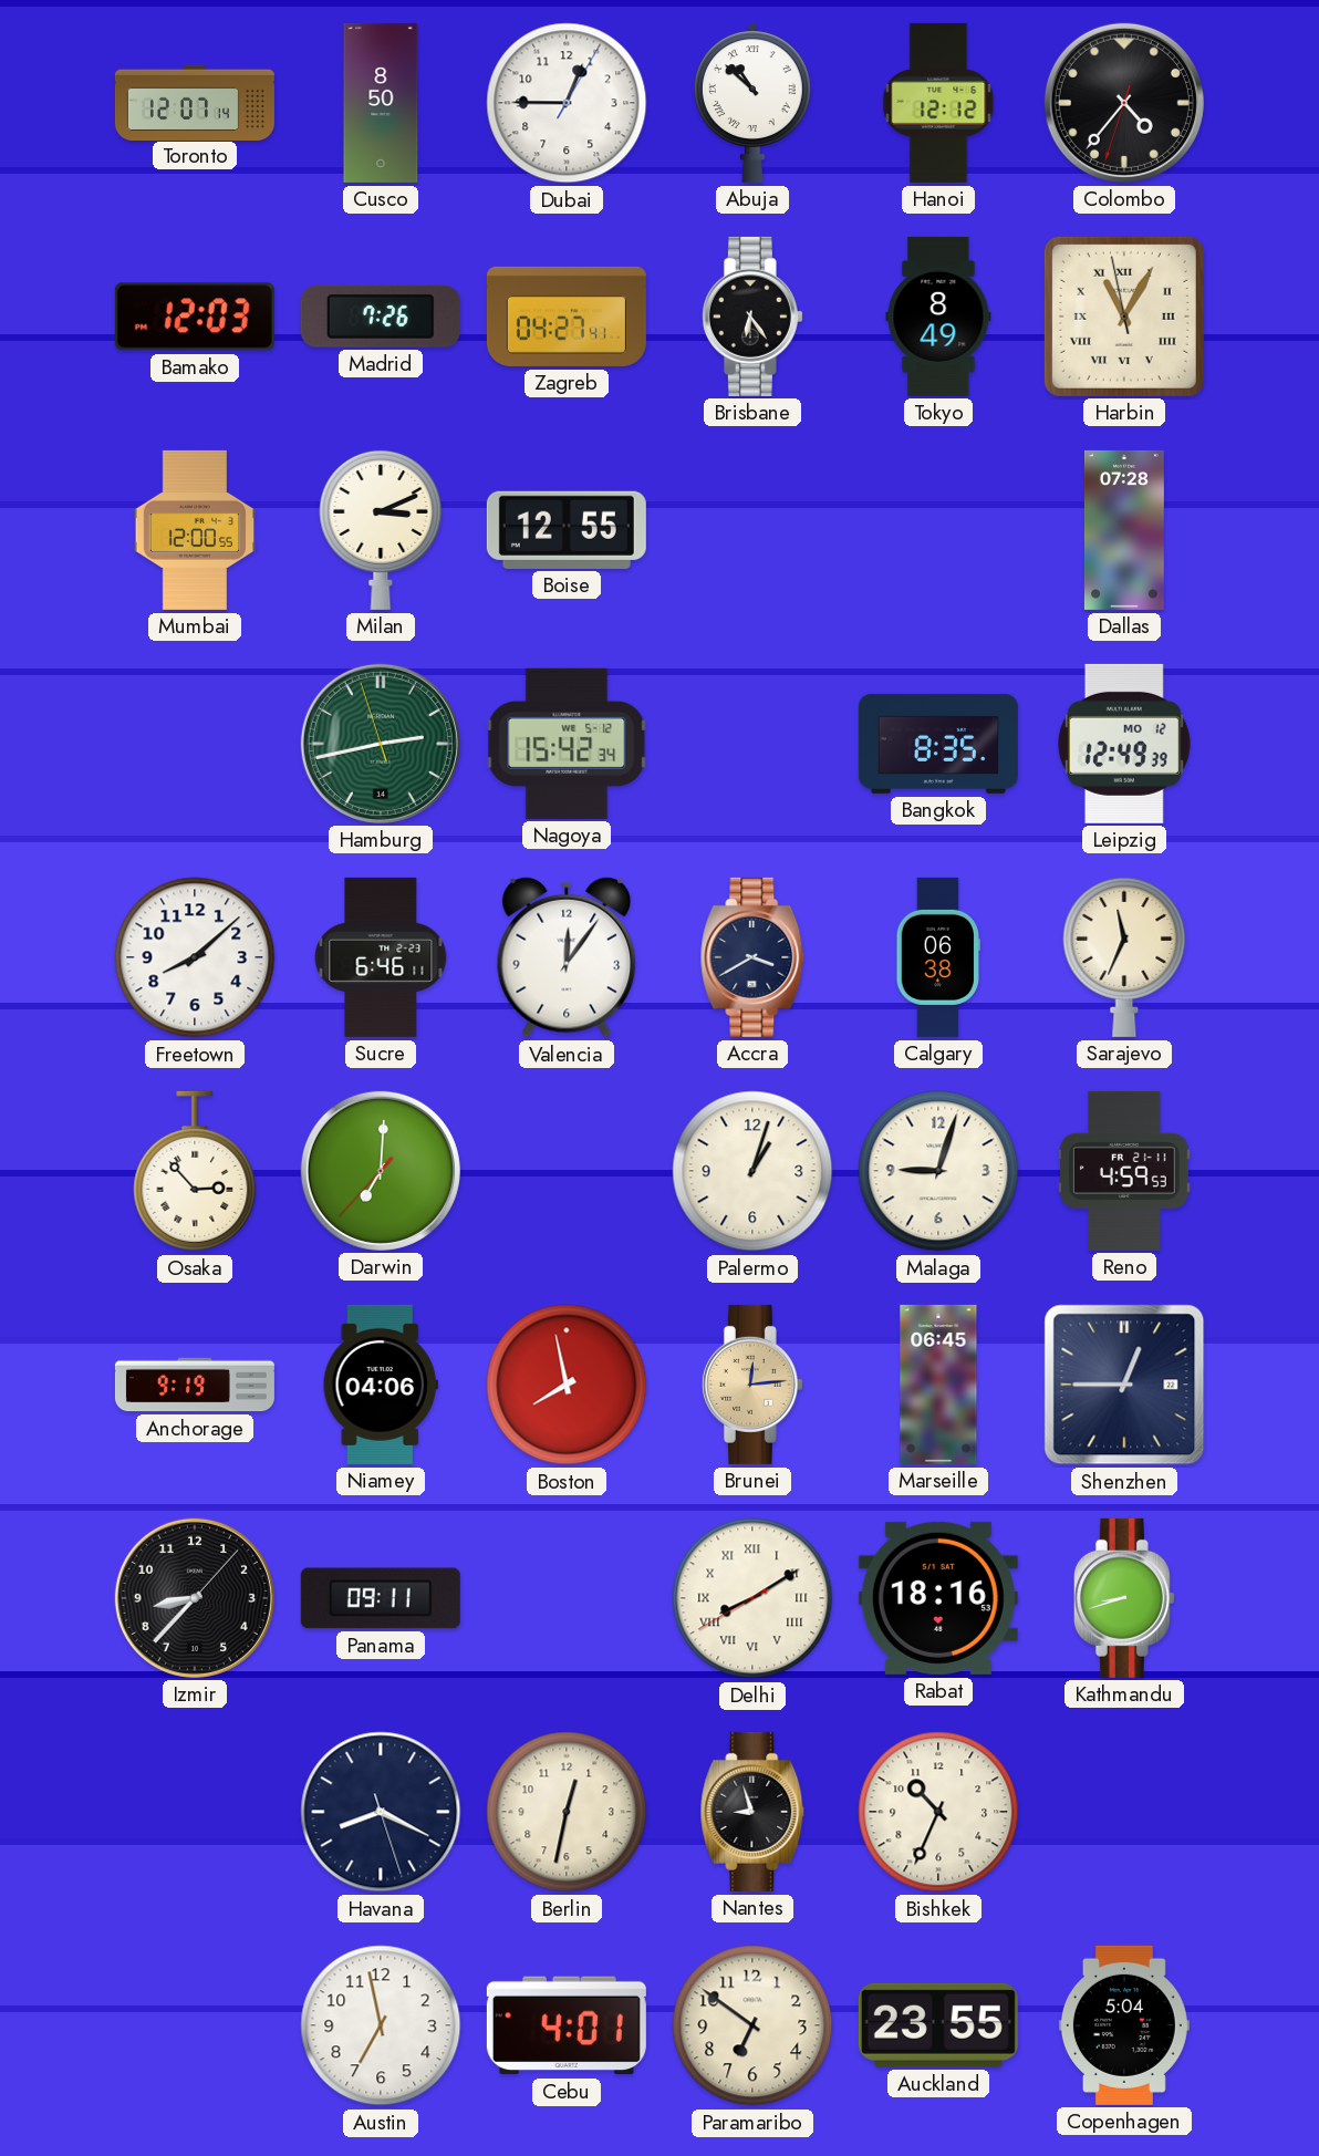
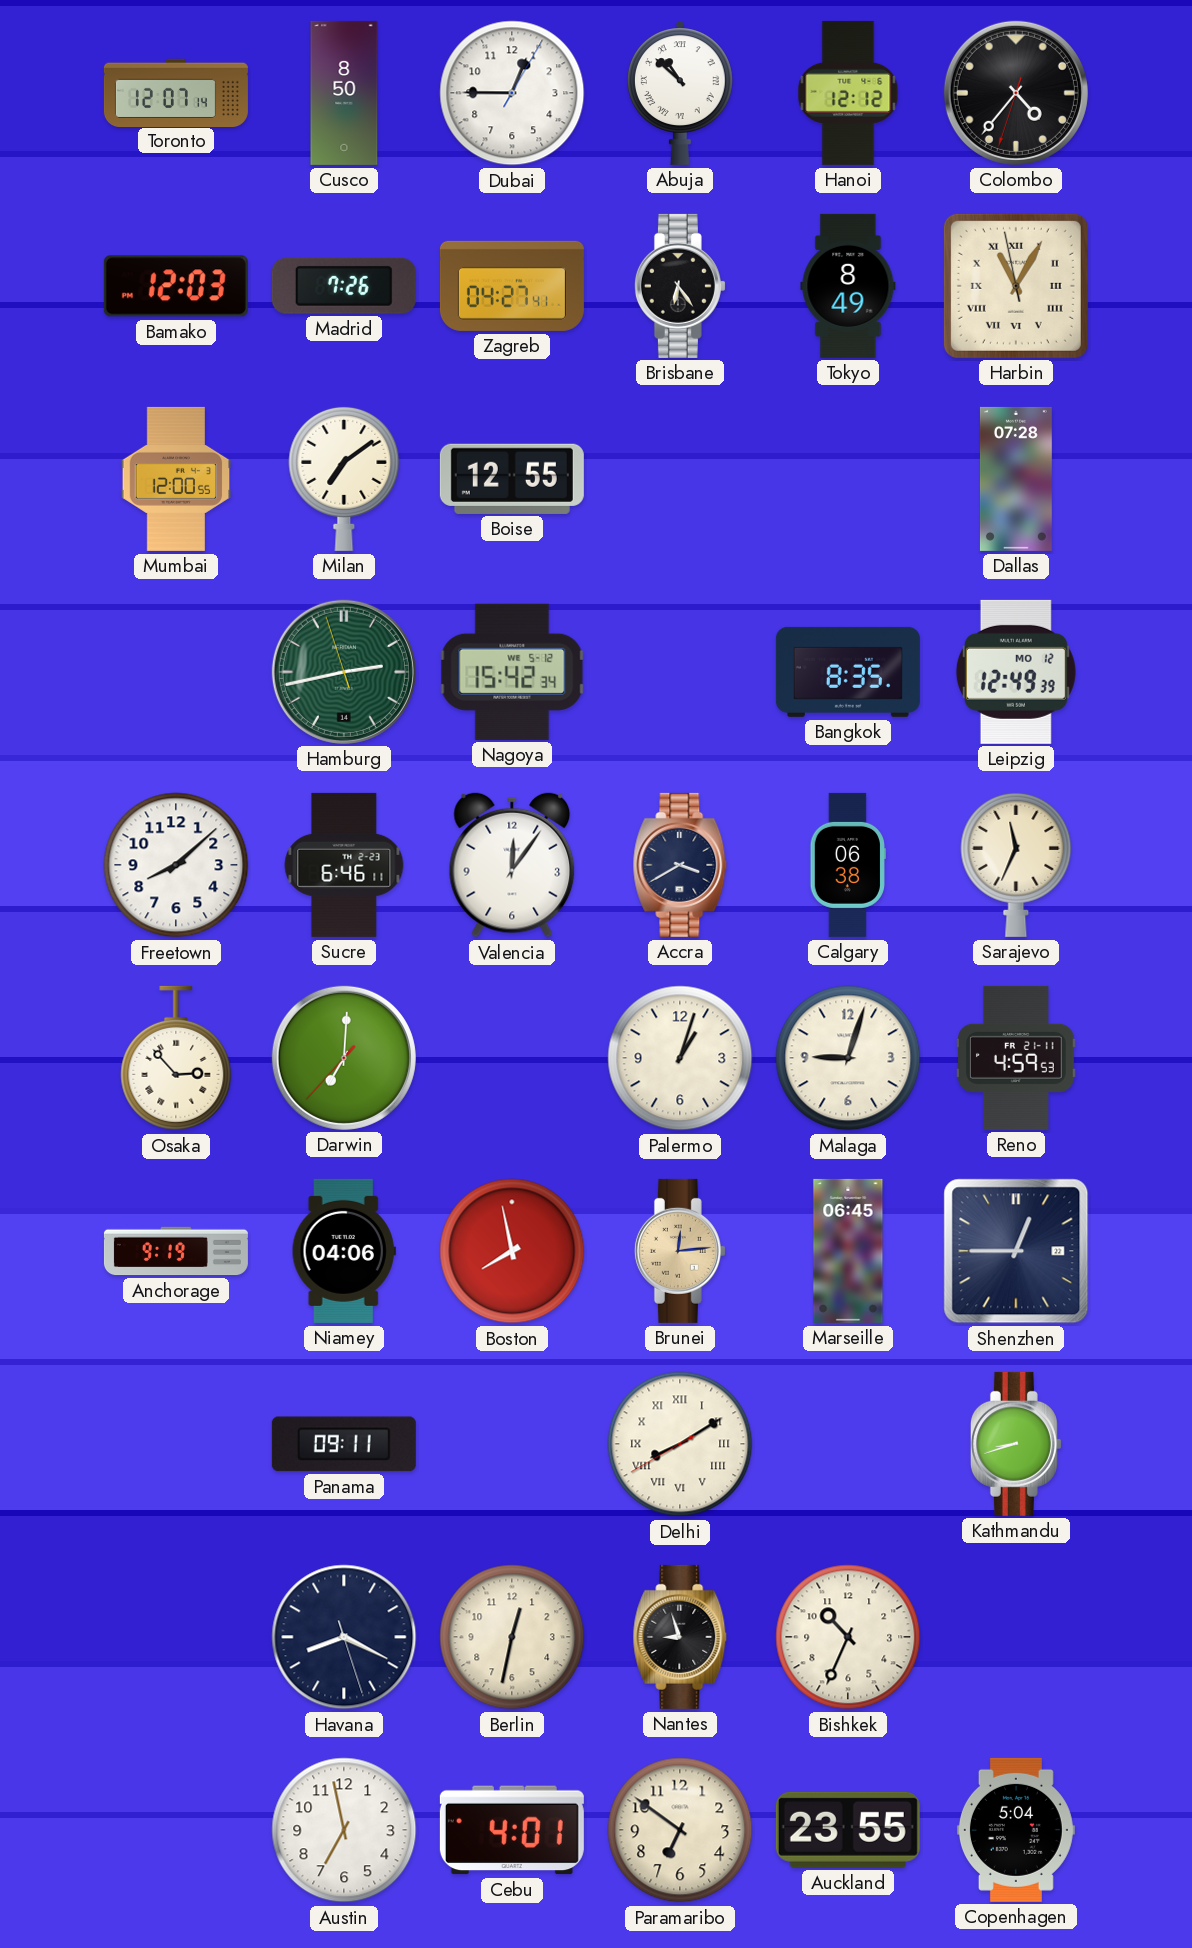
Milan: 3:11 -> 7:09 (344, 478)
Izmir: 8:37 -> none (195, 1598)
Rabat: 18:16 -> none (938, 1598)
